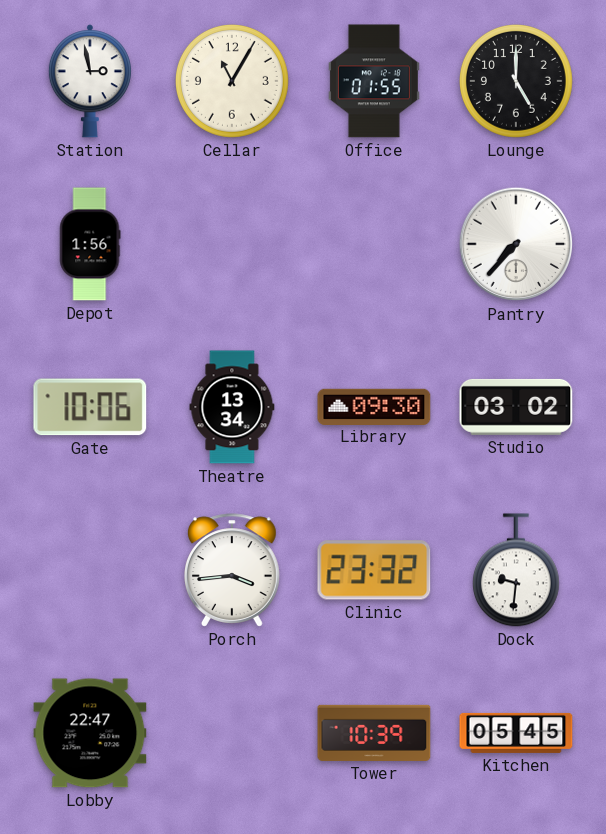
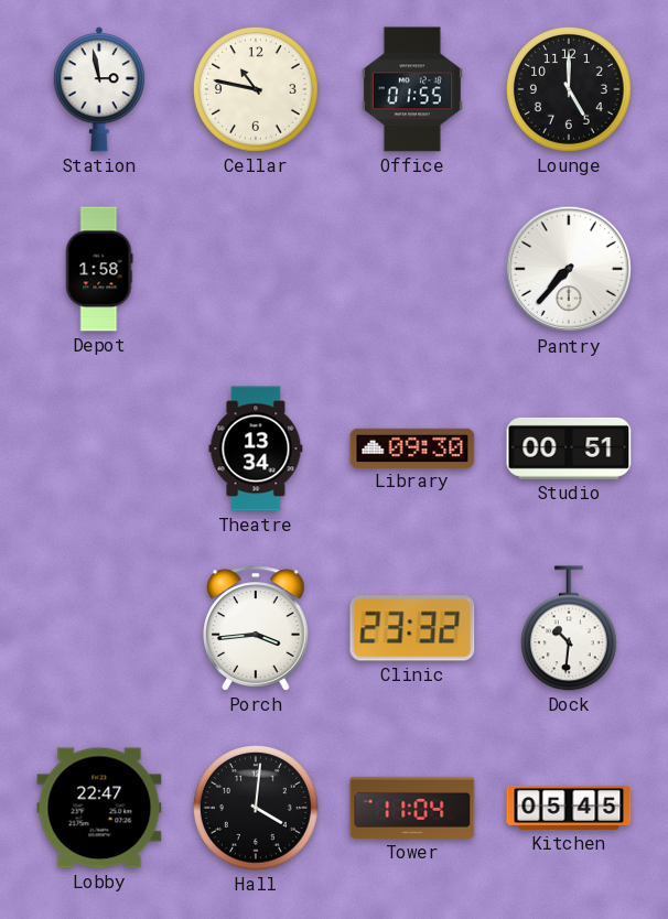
Cellar: 11:05 -> 10:47 (257, 90)
Depot: 1:56 -> 1:58 (99, 269)
Gate: 10:06 -> none (90, 407)
Studio: 03:02 -> 00:51 (569, 448)
Dock: 9:31 -> 10:31 (569, 628)
Hall: none -> 4:01 (257, 809)
Tower: 10:39 -> 11:04 (412, 808)
